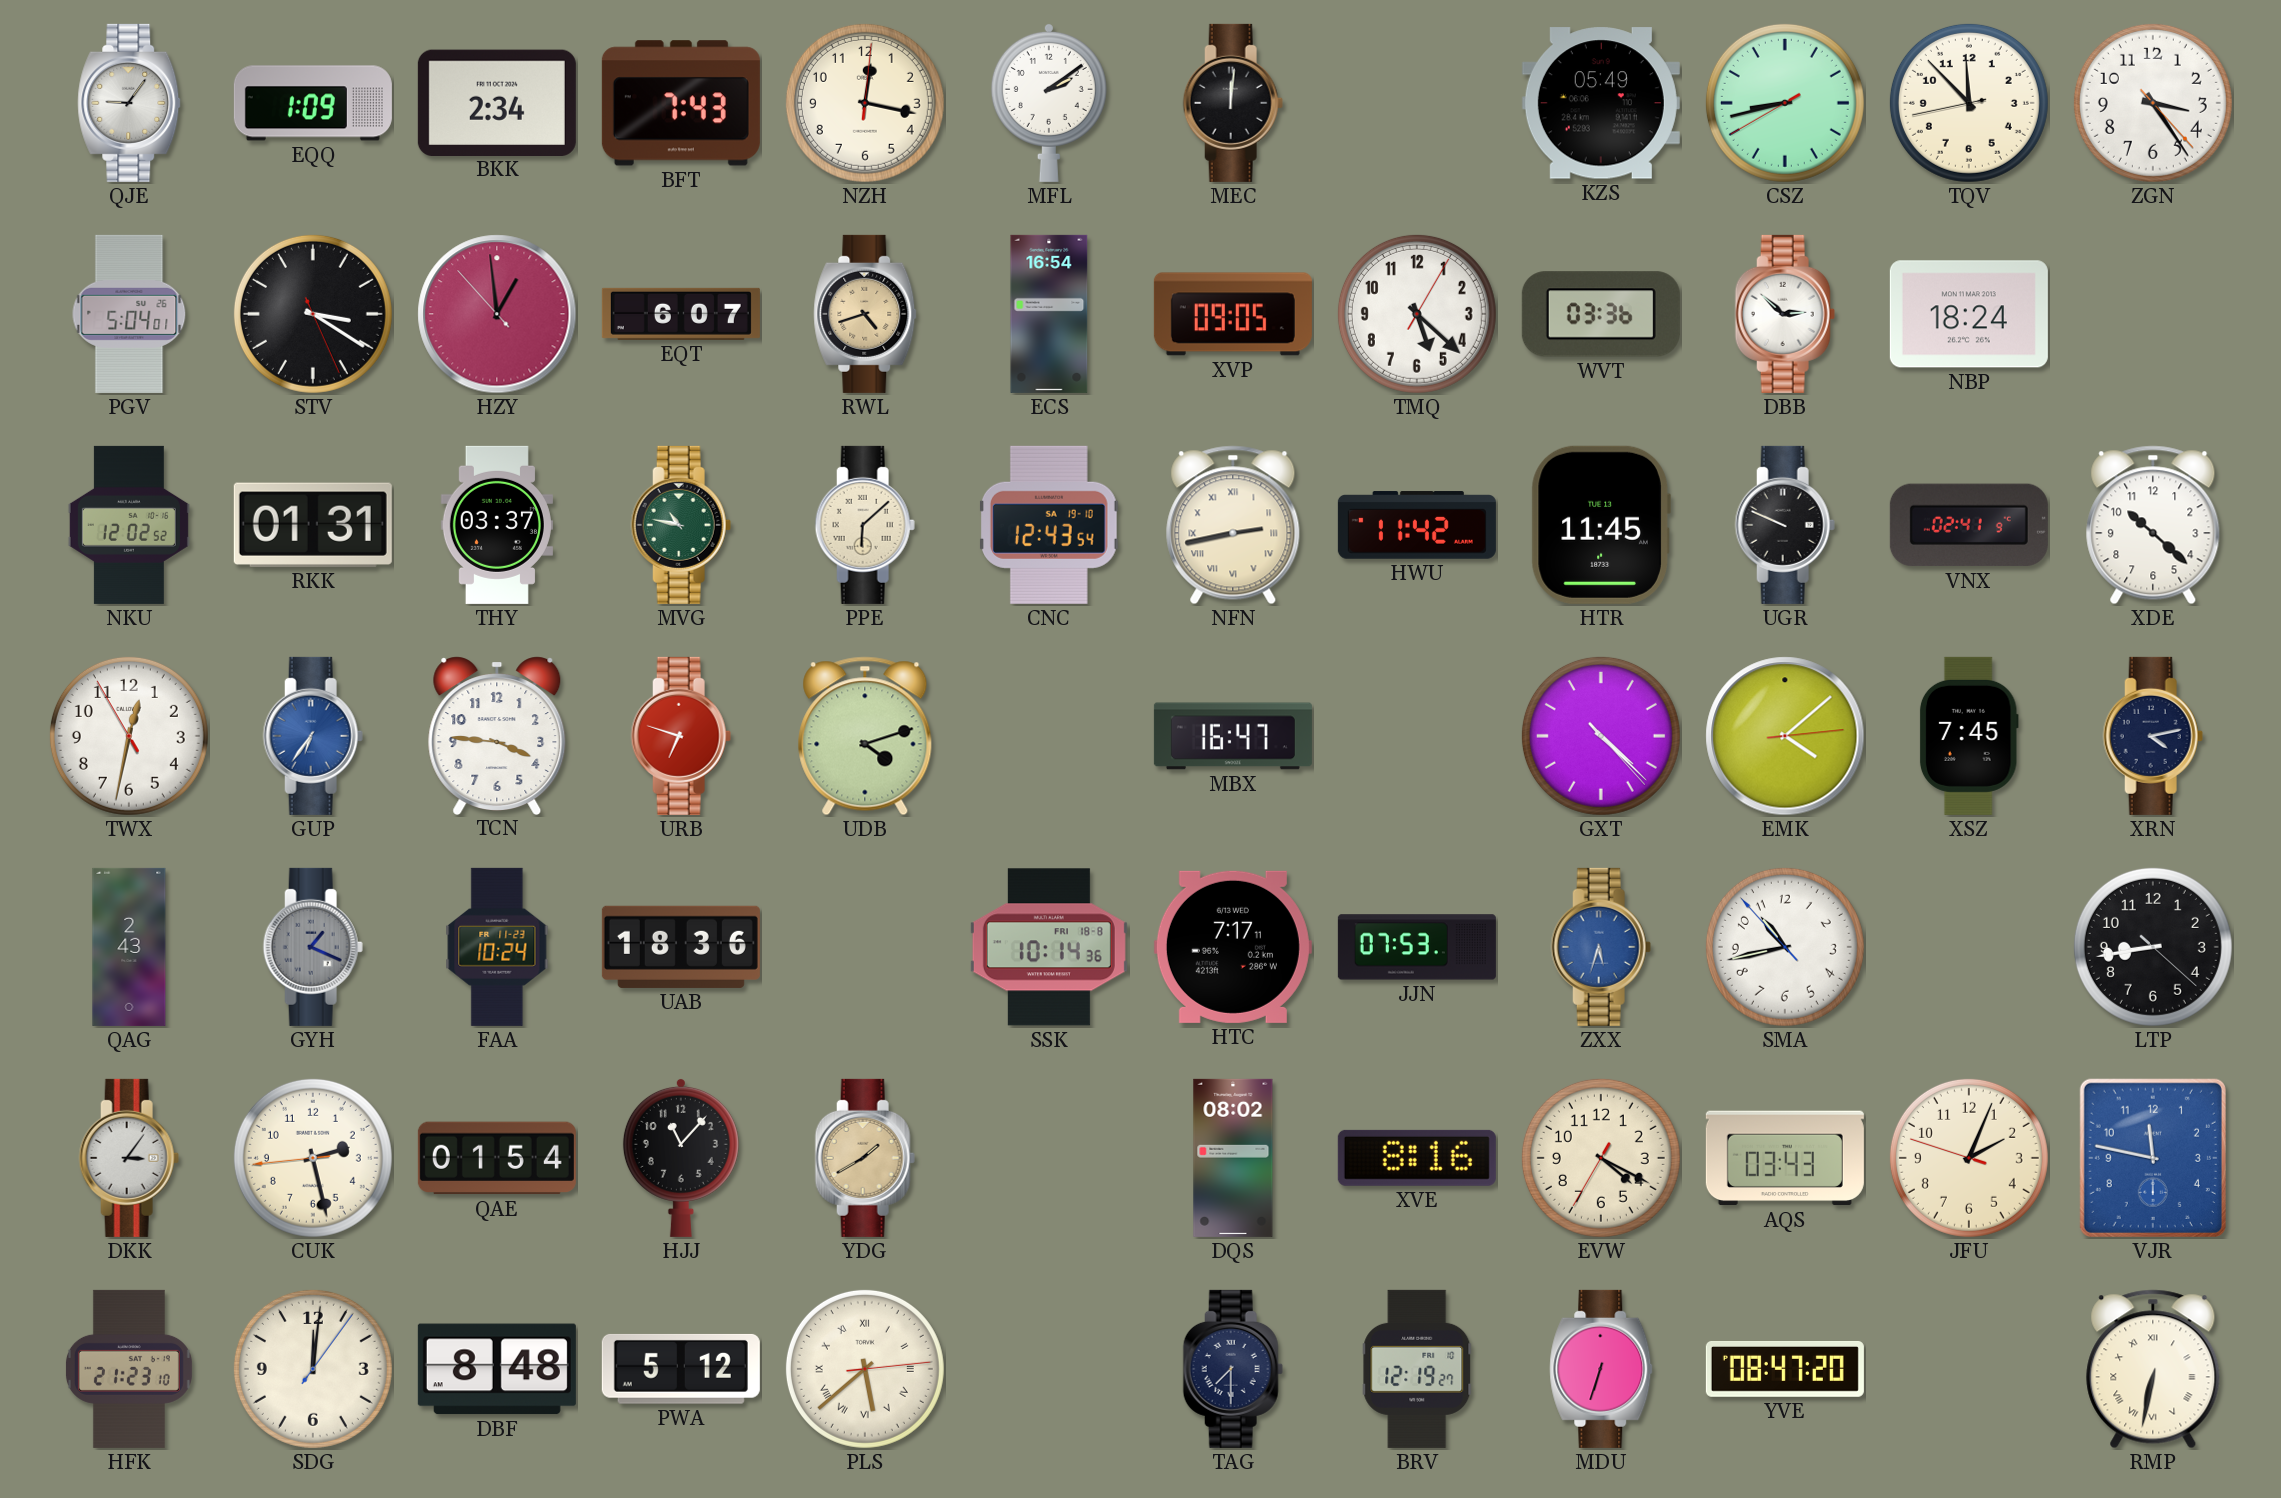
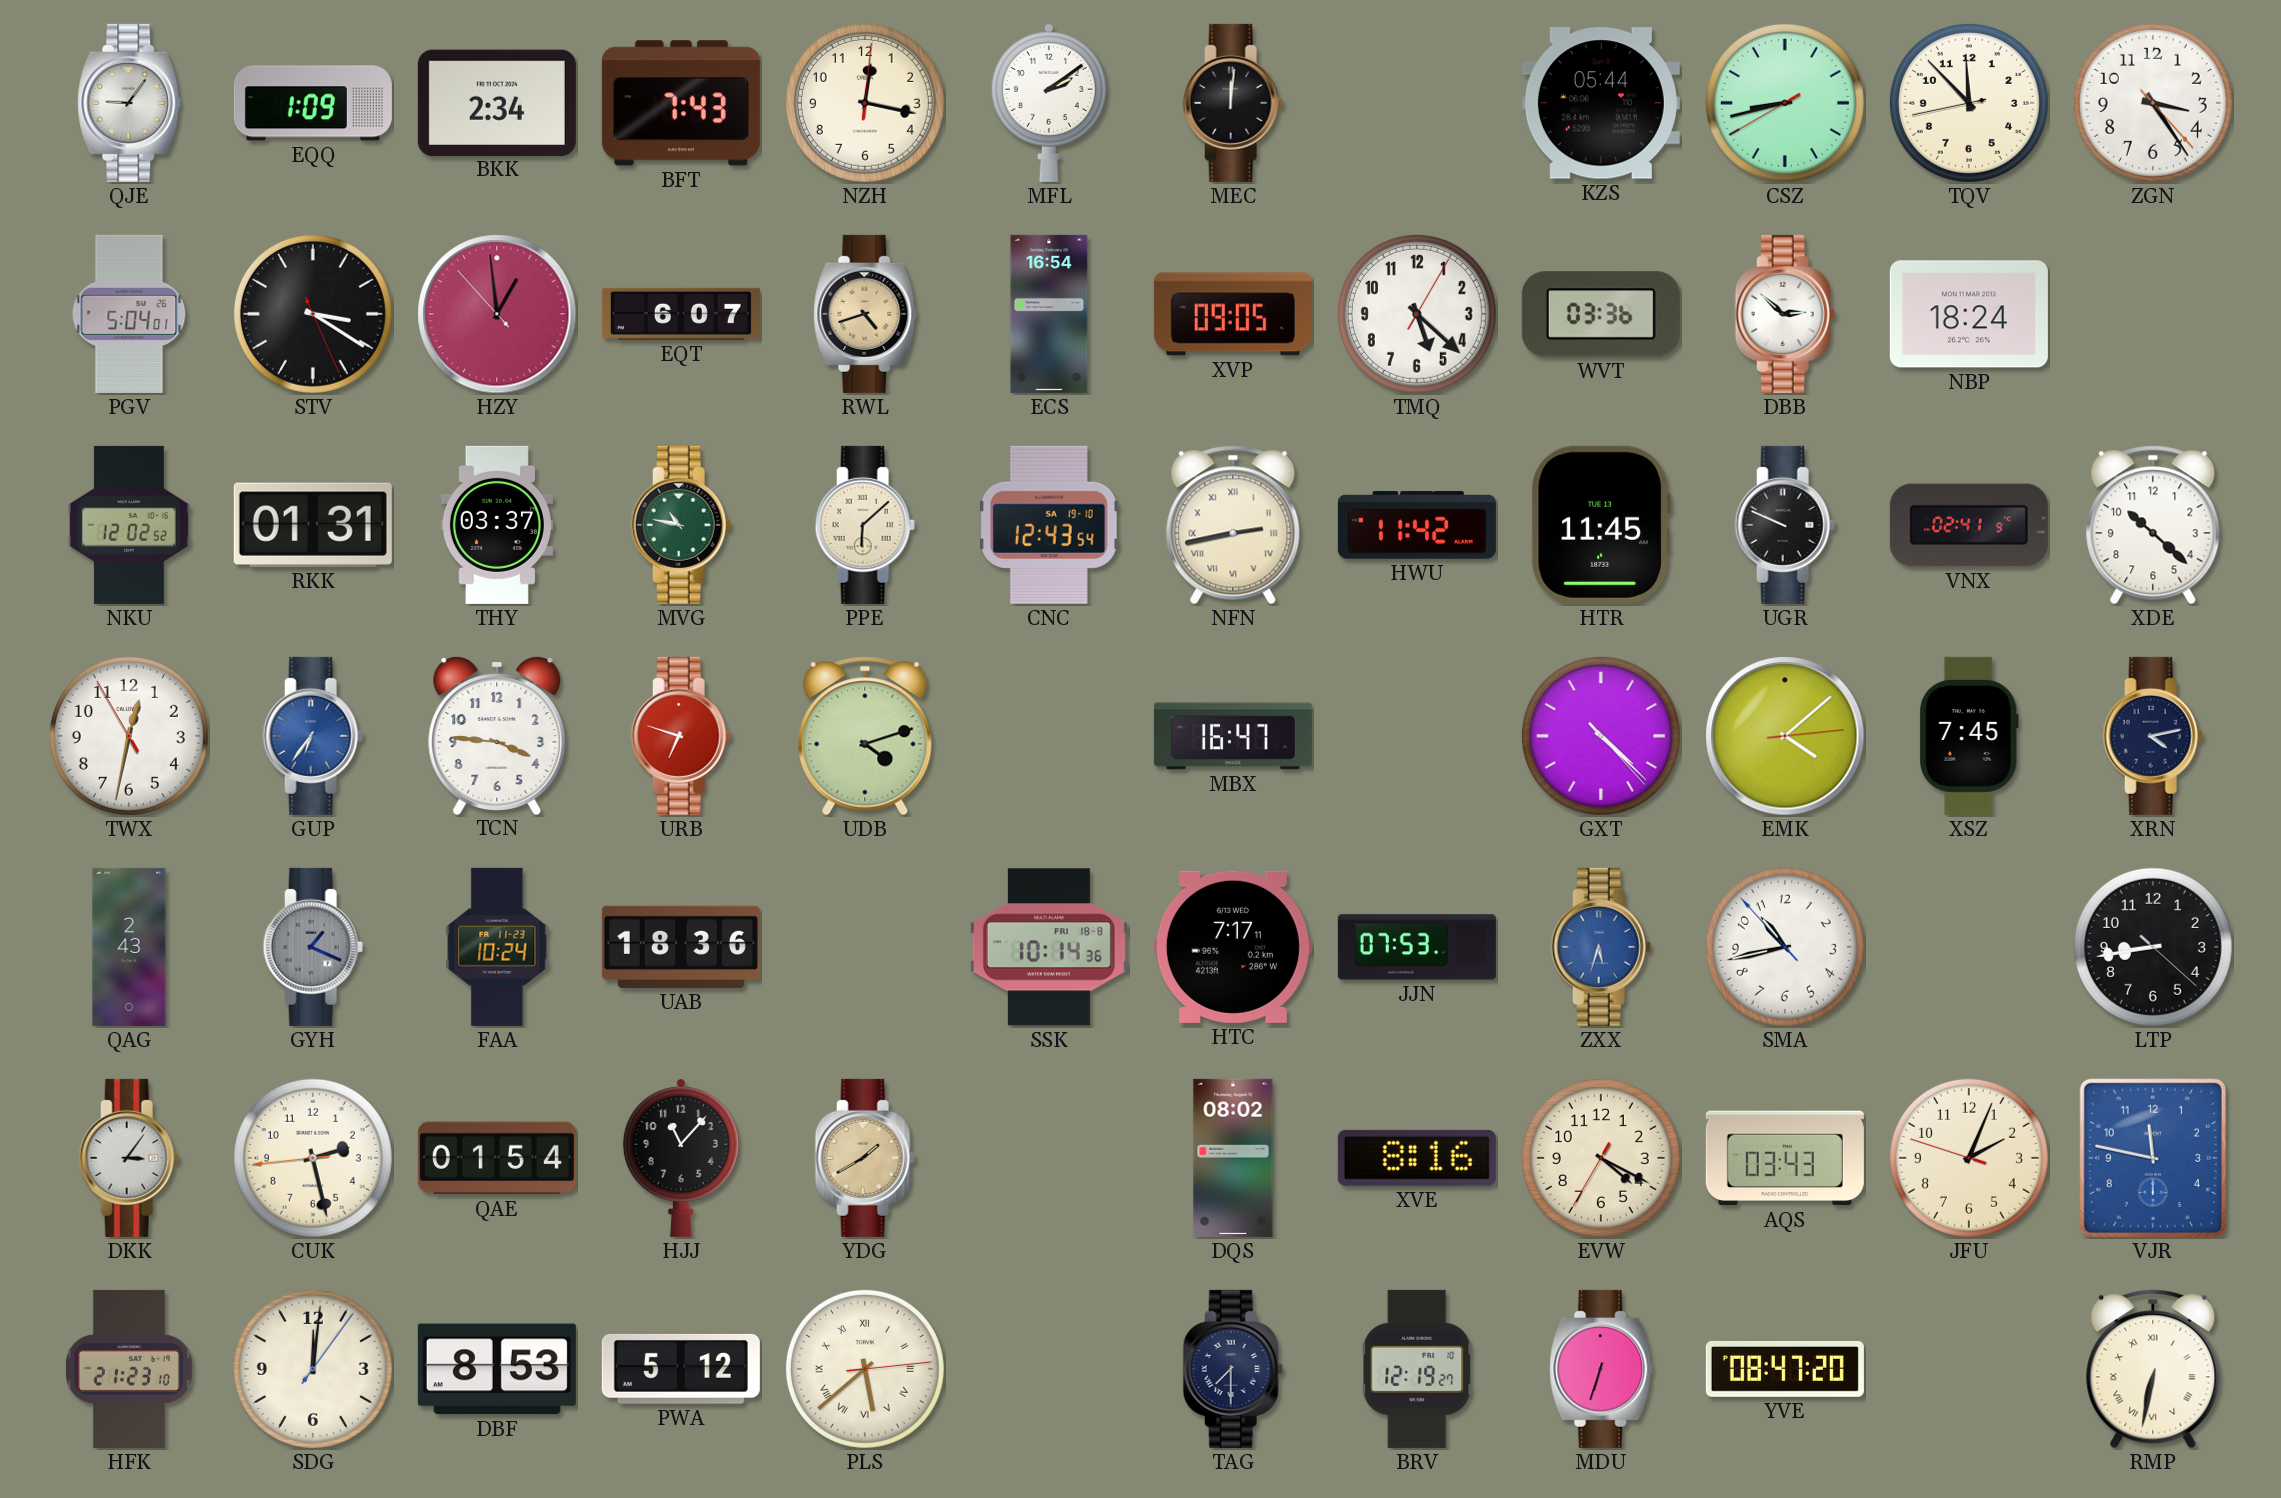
KZS: 05:49 -> 05:44 (1601, 103)
DBF: 8:48 -> 8:53 (497, 1369)
